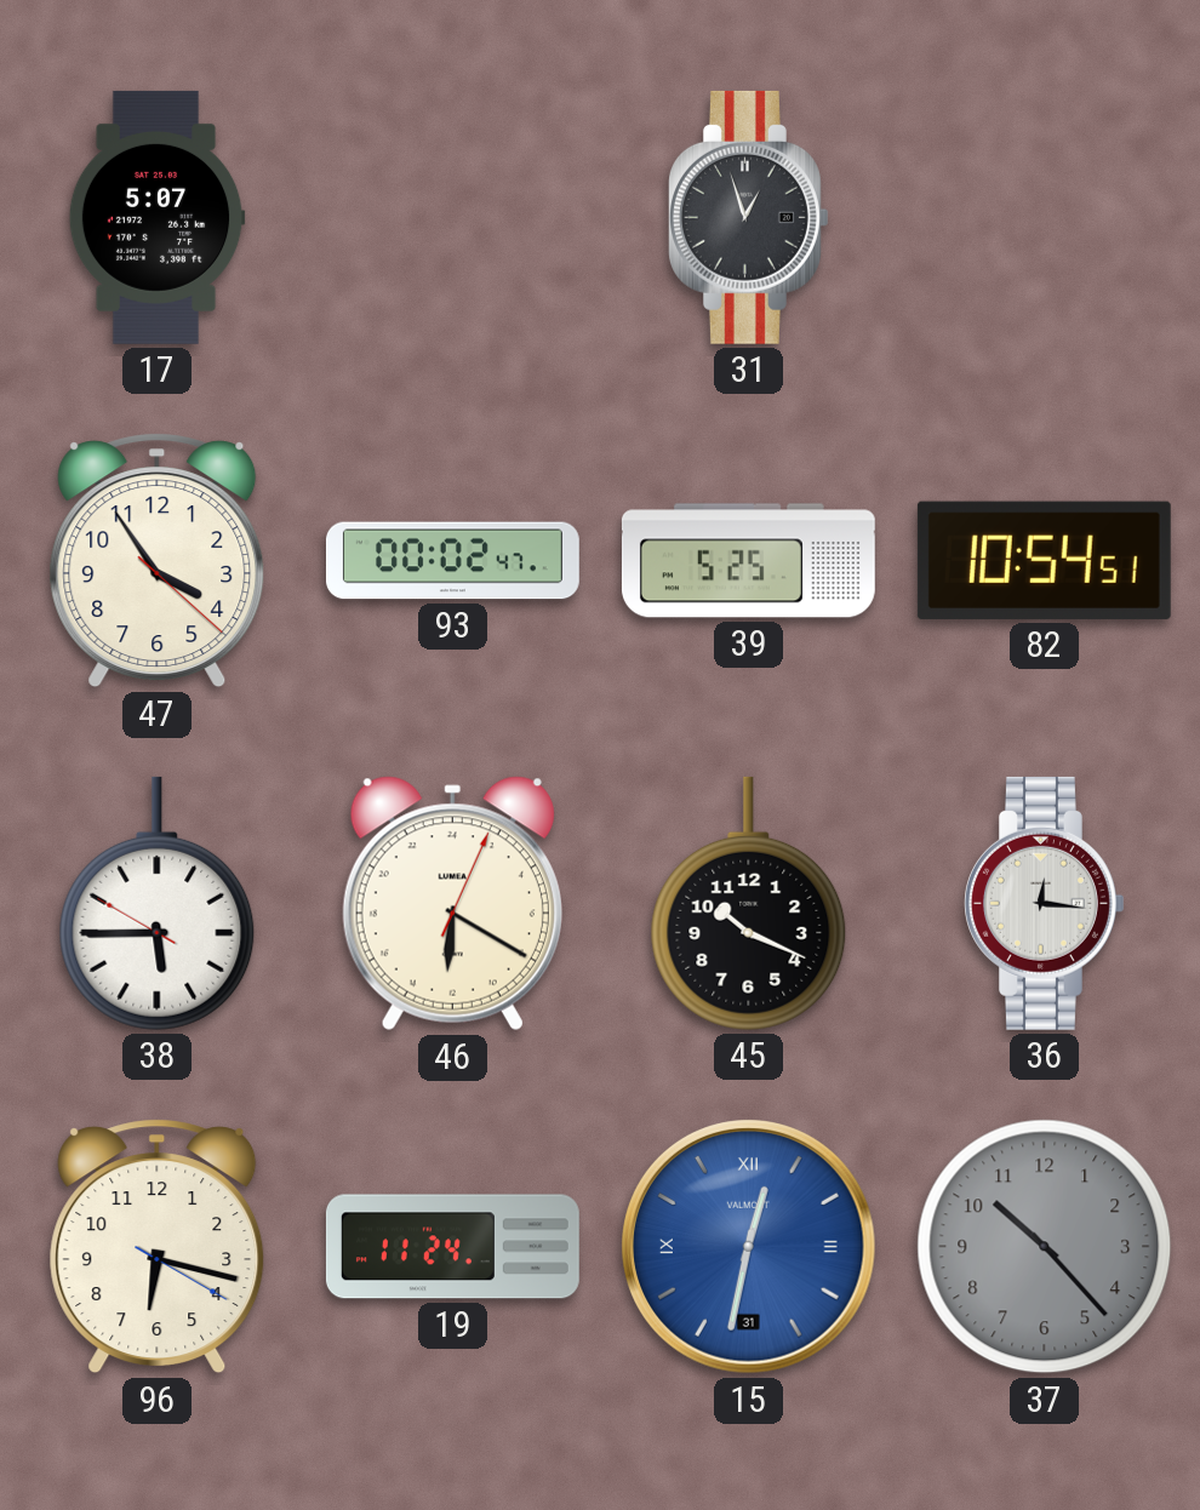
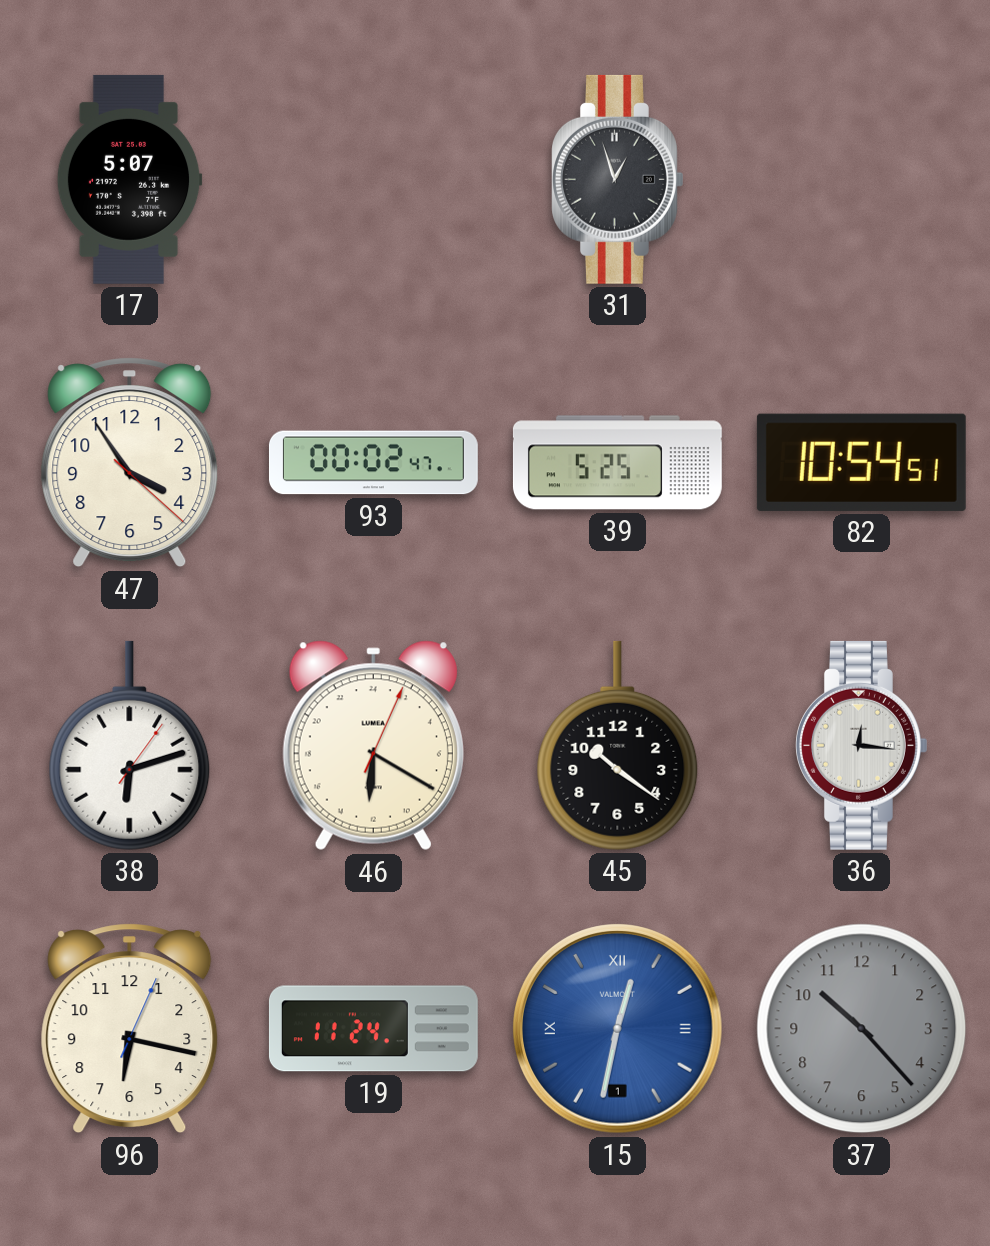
38: 5:44 -> 6:12 (130, 745)
45: 10:19 -> 10:21 (618, 745)
96: 6:17:20 -> 6:17:04 (130, 1029)
15 date: 31 -> 1 (618, 1029)
